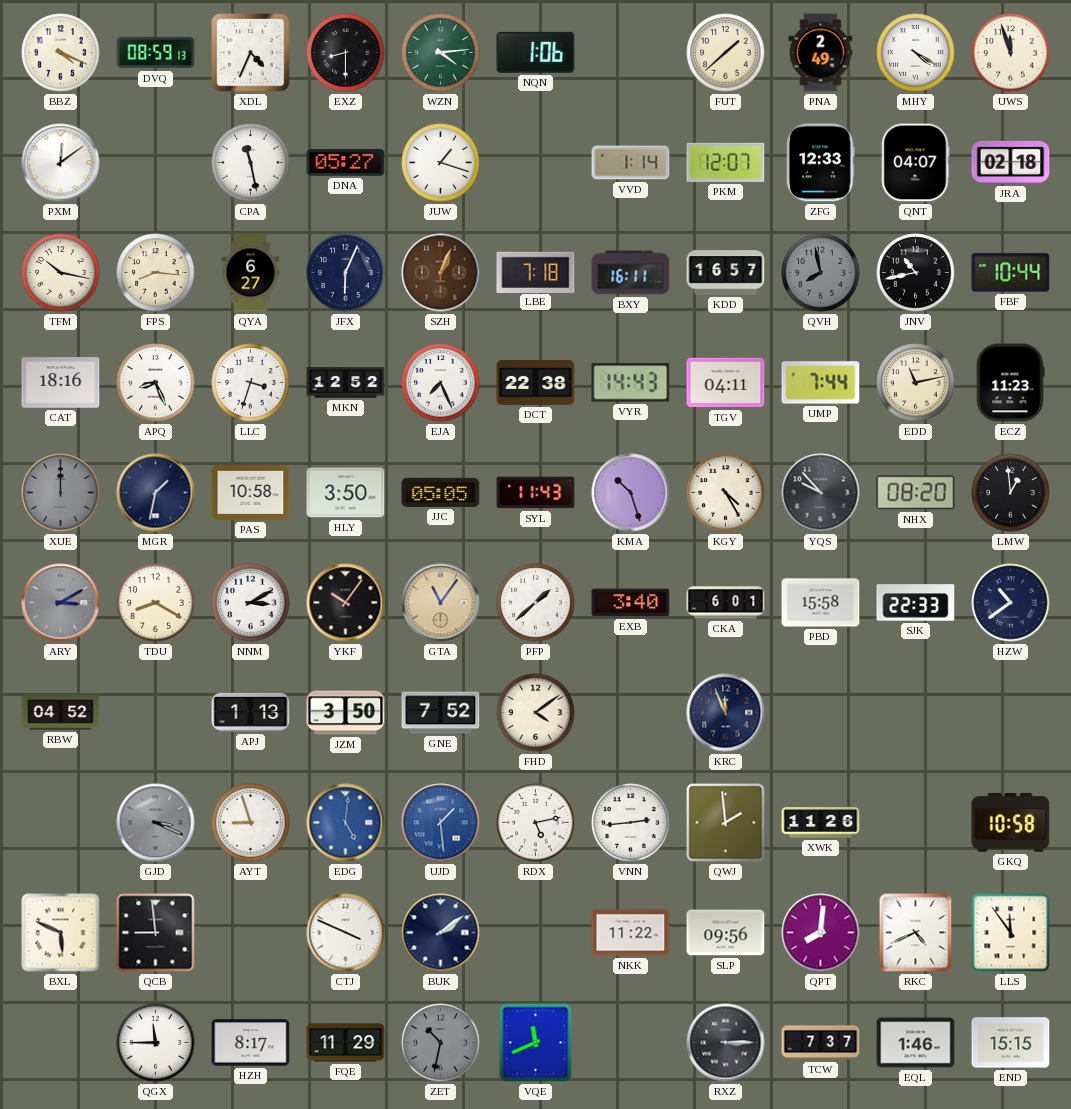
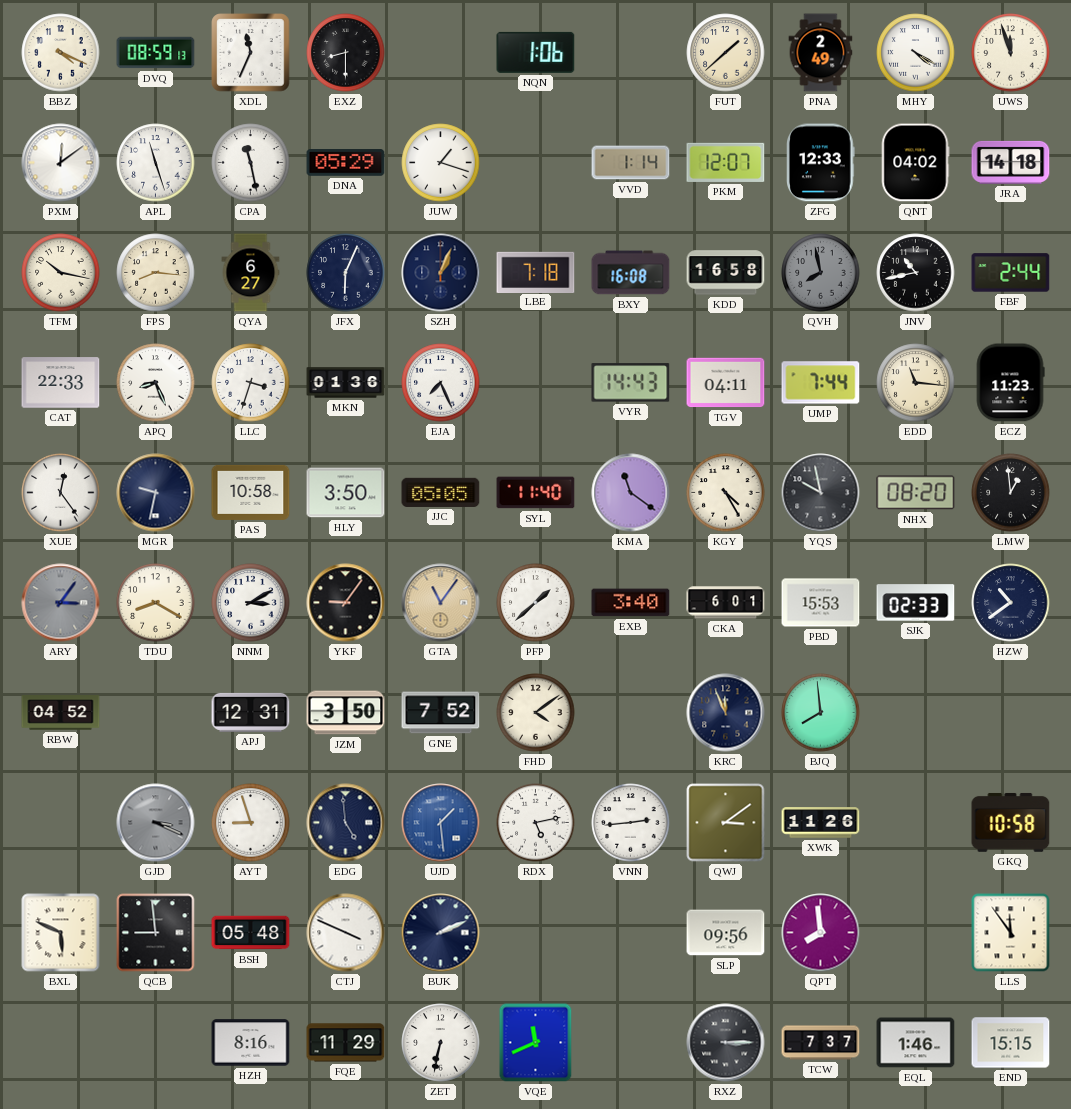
XDL: 4:34 -> 11:34 (251, 53)
WZN: 4:14 -> none (441, 53)
APL: none -> 11:27 (156, 163)
DNA: 05:27 -> 05:29 (346, 163)
QNT: 04:07 -> 04:02 (915, 163)
JRA: 02:18 -> 14:18 (1011, 162)
SZH dial: brown -> navy (441, 273)
BXY: 16:11 -> 16:08 (631, 273)
KDD: 16:57 -> 16:58 (726, 273)
FBF: 10:44 -> 2:44 (1011, 273)
CAT: 18:16 -> 22:33 (61, 383)
MKN: 12:52 -> 01:36 (346, 383)
DCT: 22:38 -> none (536, 382)
EDD: 11:13 -> 11:16 (916, 383)
XUE: 12:00 -> 12:24 (61, 493)
XUE dial: grey -> white (61, 493)
MGR: 1:32 -> 9:32 (156, 493)
SYL: 11:43 -> 11:40 (536, 493)
KMA: 10:27 -> 11:21 (631, 493)
YQS: 9:53 -> 9:58 (821, 493)
ARY: 3:10 -> 3:06 (61, 603)
YKF: 10:06 -> 9:06 (346, 603)
PBD: 15:58 -> 15:53 (821, 603)
SJK: 22:33 -> 02:33 (916, 603)
APJ: 1:13 -> 12:31 (251, 712)
BJQ: none -> 7:59 (821, 713)
EDG: 5:01 -> 4:59 (346, 823)
EDG dial: blue -> navy (346, 823)
QWJ: 1:59 -> 3:09 (726, 823)
BSH: none -> 05:48 (251, 933)
BUK: 2:09 -> 2:11 (441, 933)
NKK: 11:22 -> none (631, 933)
QPT: 8:01 -> 7:59 (821, 933)
RKC: 4:41 -> none (916, 933)
QGX: 11:45 -> none (156, 1043)
HZH: 8:17 -> 8:16 (251, 1043)
ZET: 10:32 -> 6:32 (441, 1043)
ZET dial: grey -> white (441, 1043)
